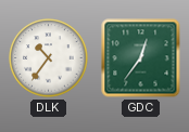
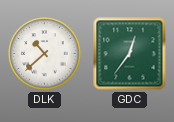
DLK: 10:36 -> 10:38 (45, 54)
